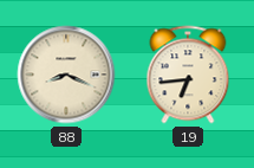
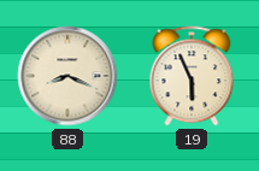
19: 6:44 -> 5:56 (192, 76)
